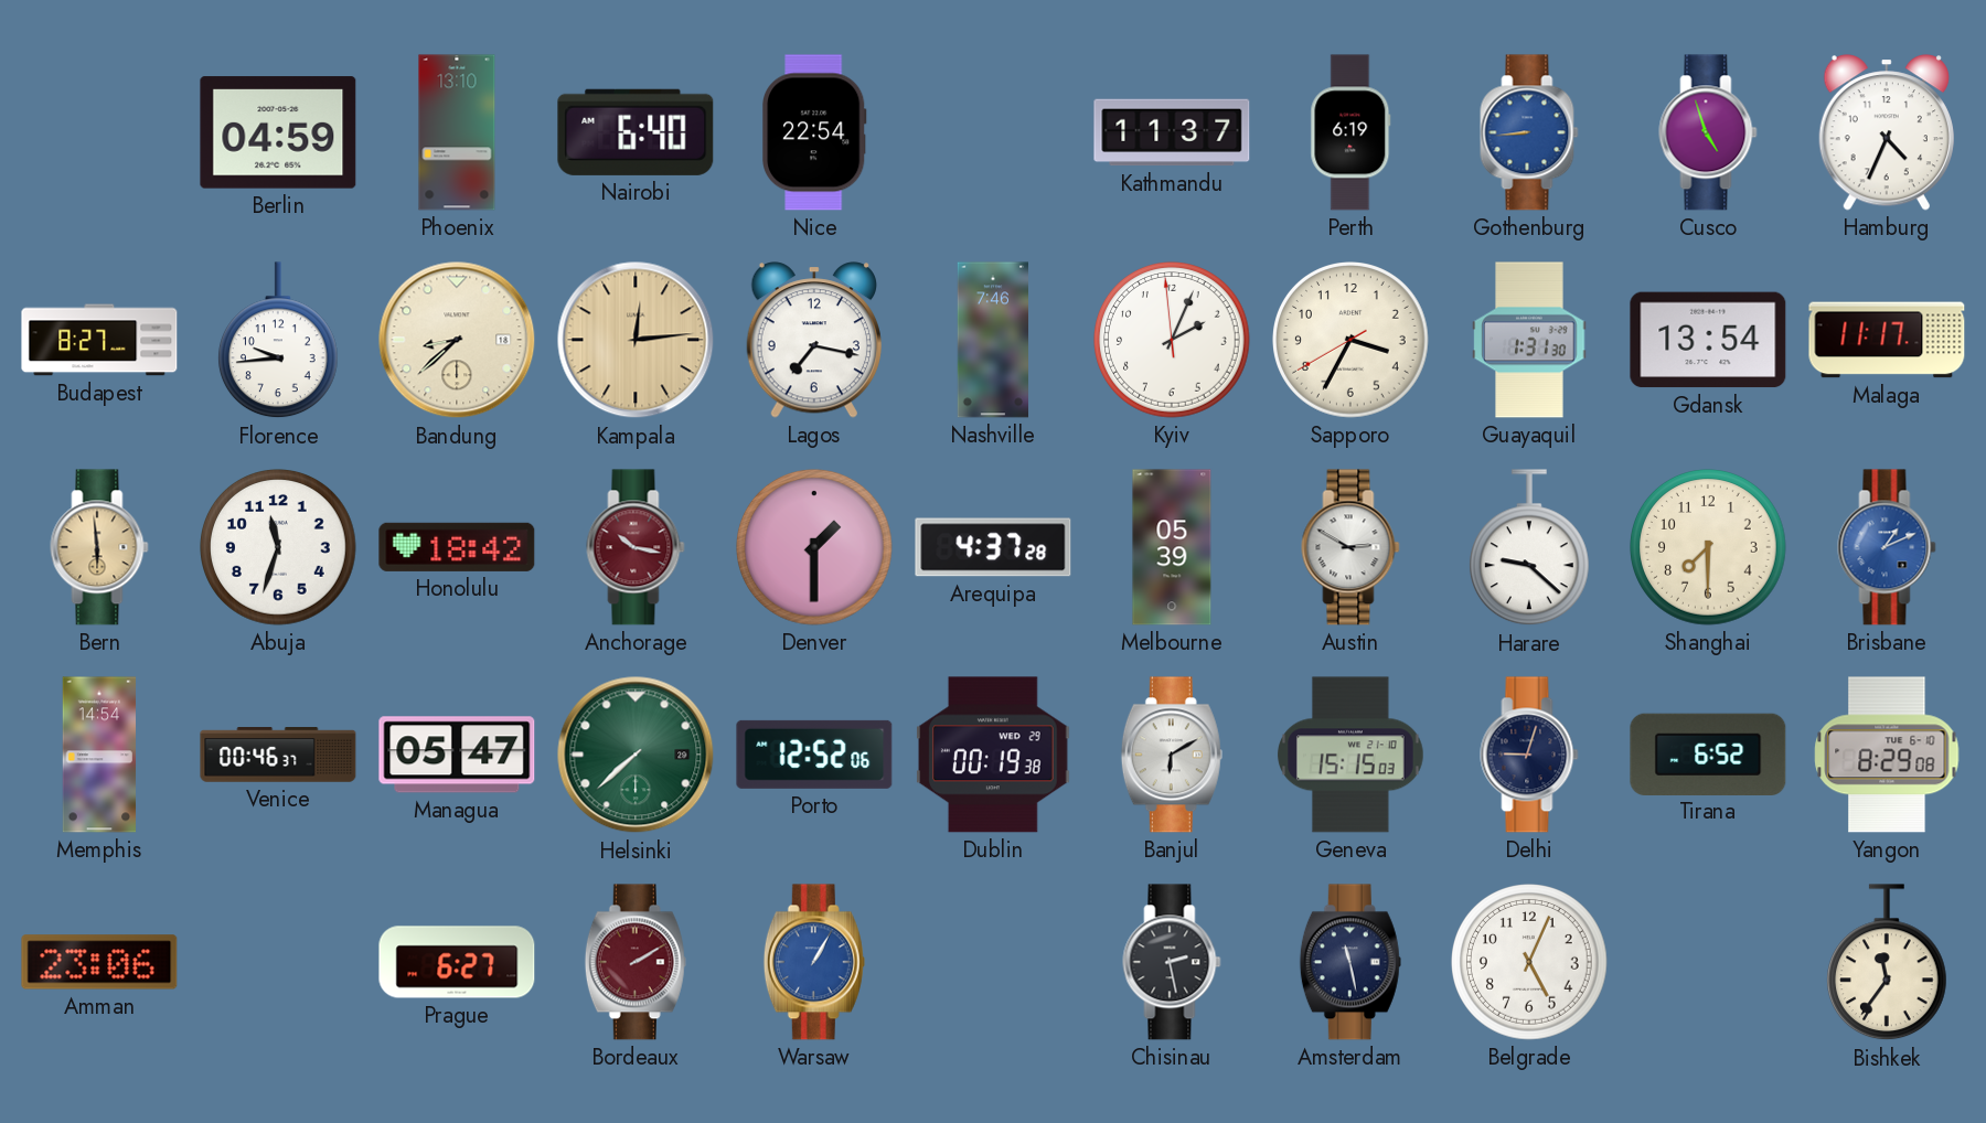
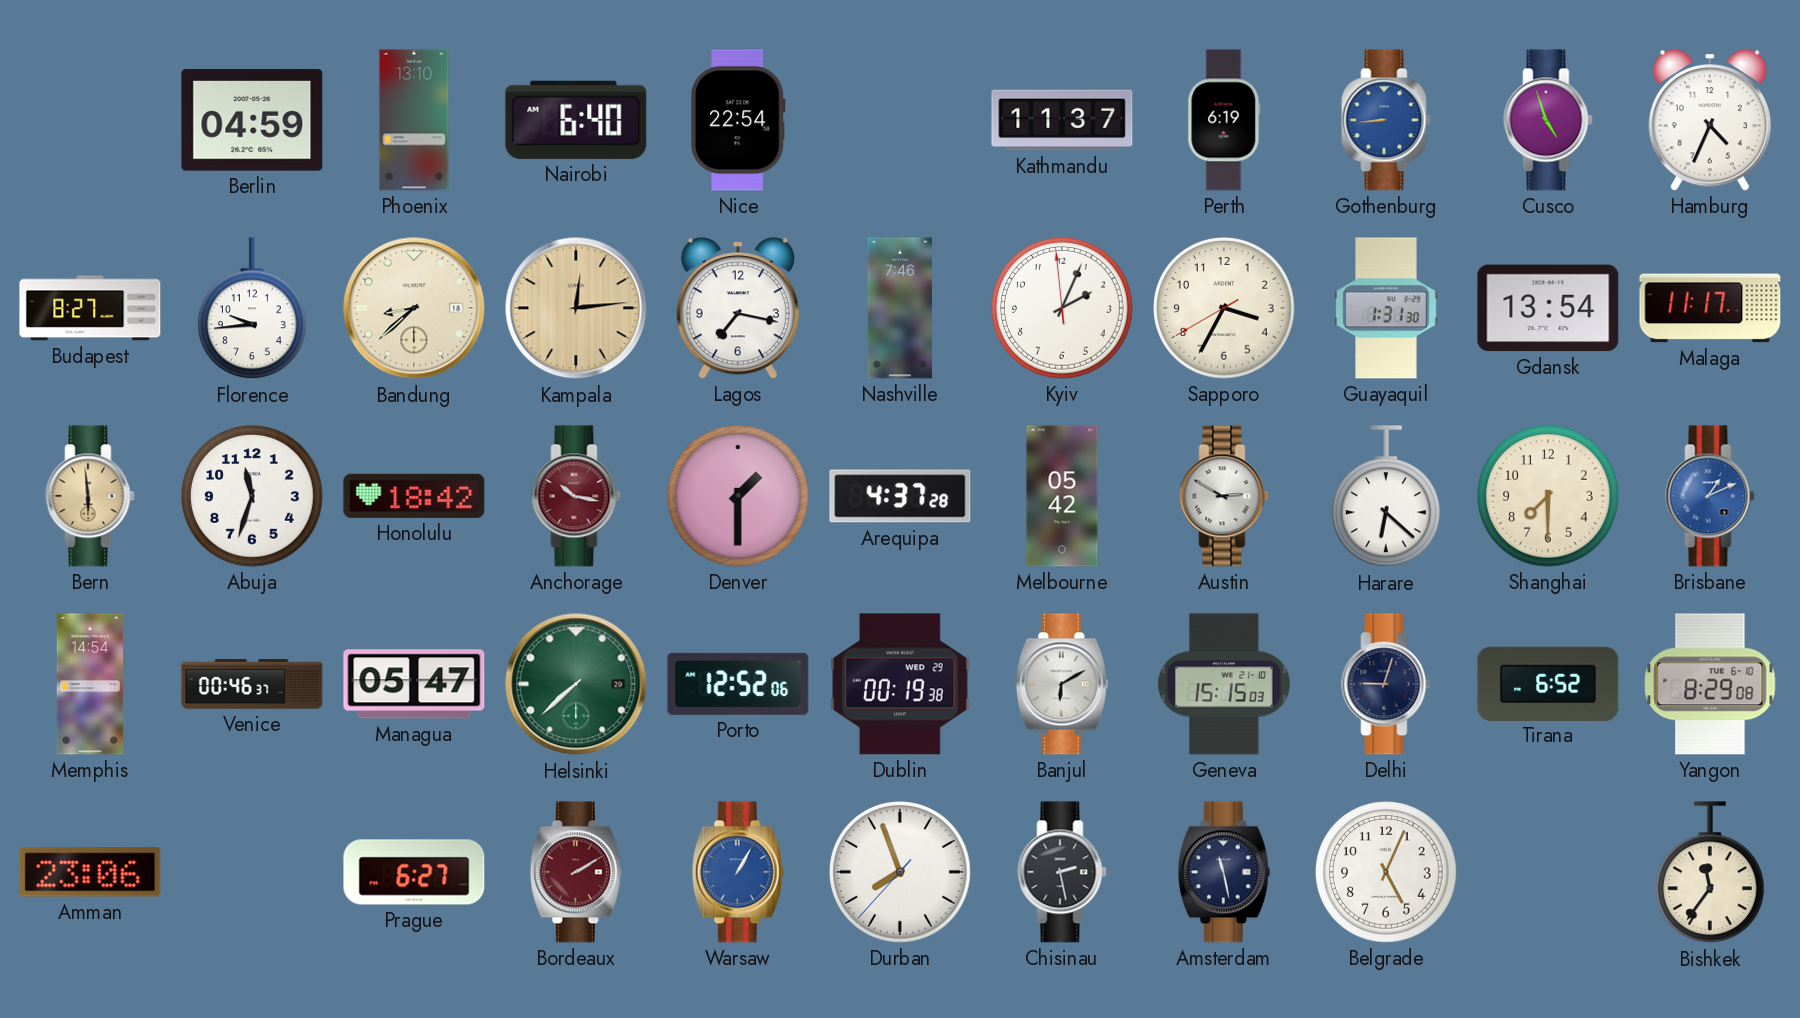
Melbourne: 05:39 -> 05:42 (1062, 496)
Harare: 9:22 -> 6:22 (1386, 497)
Durban: none -> 7:56 (901, 873)
